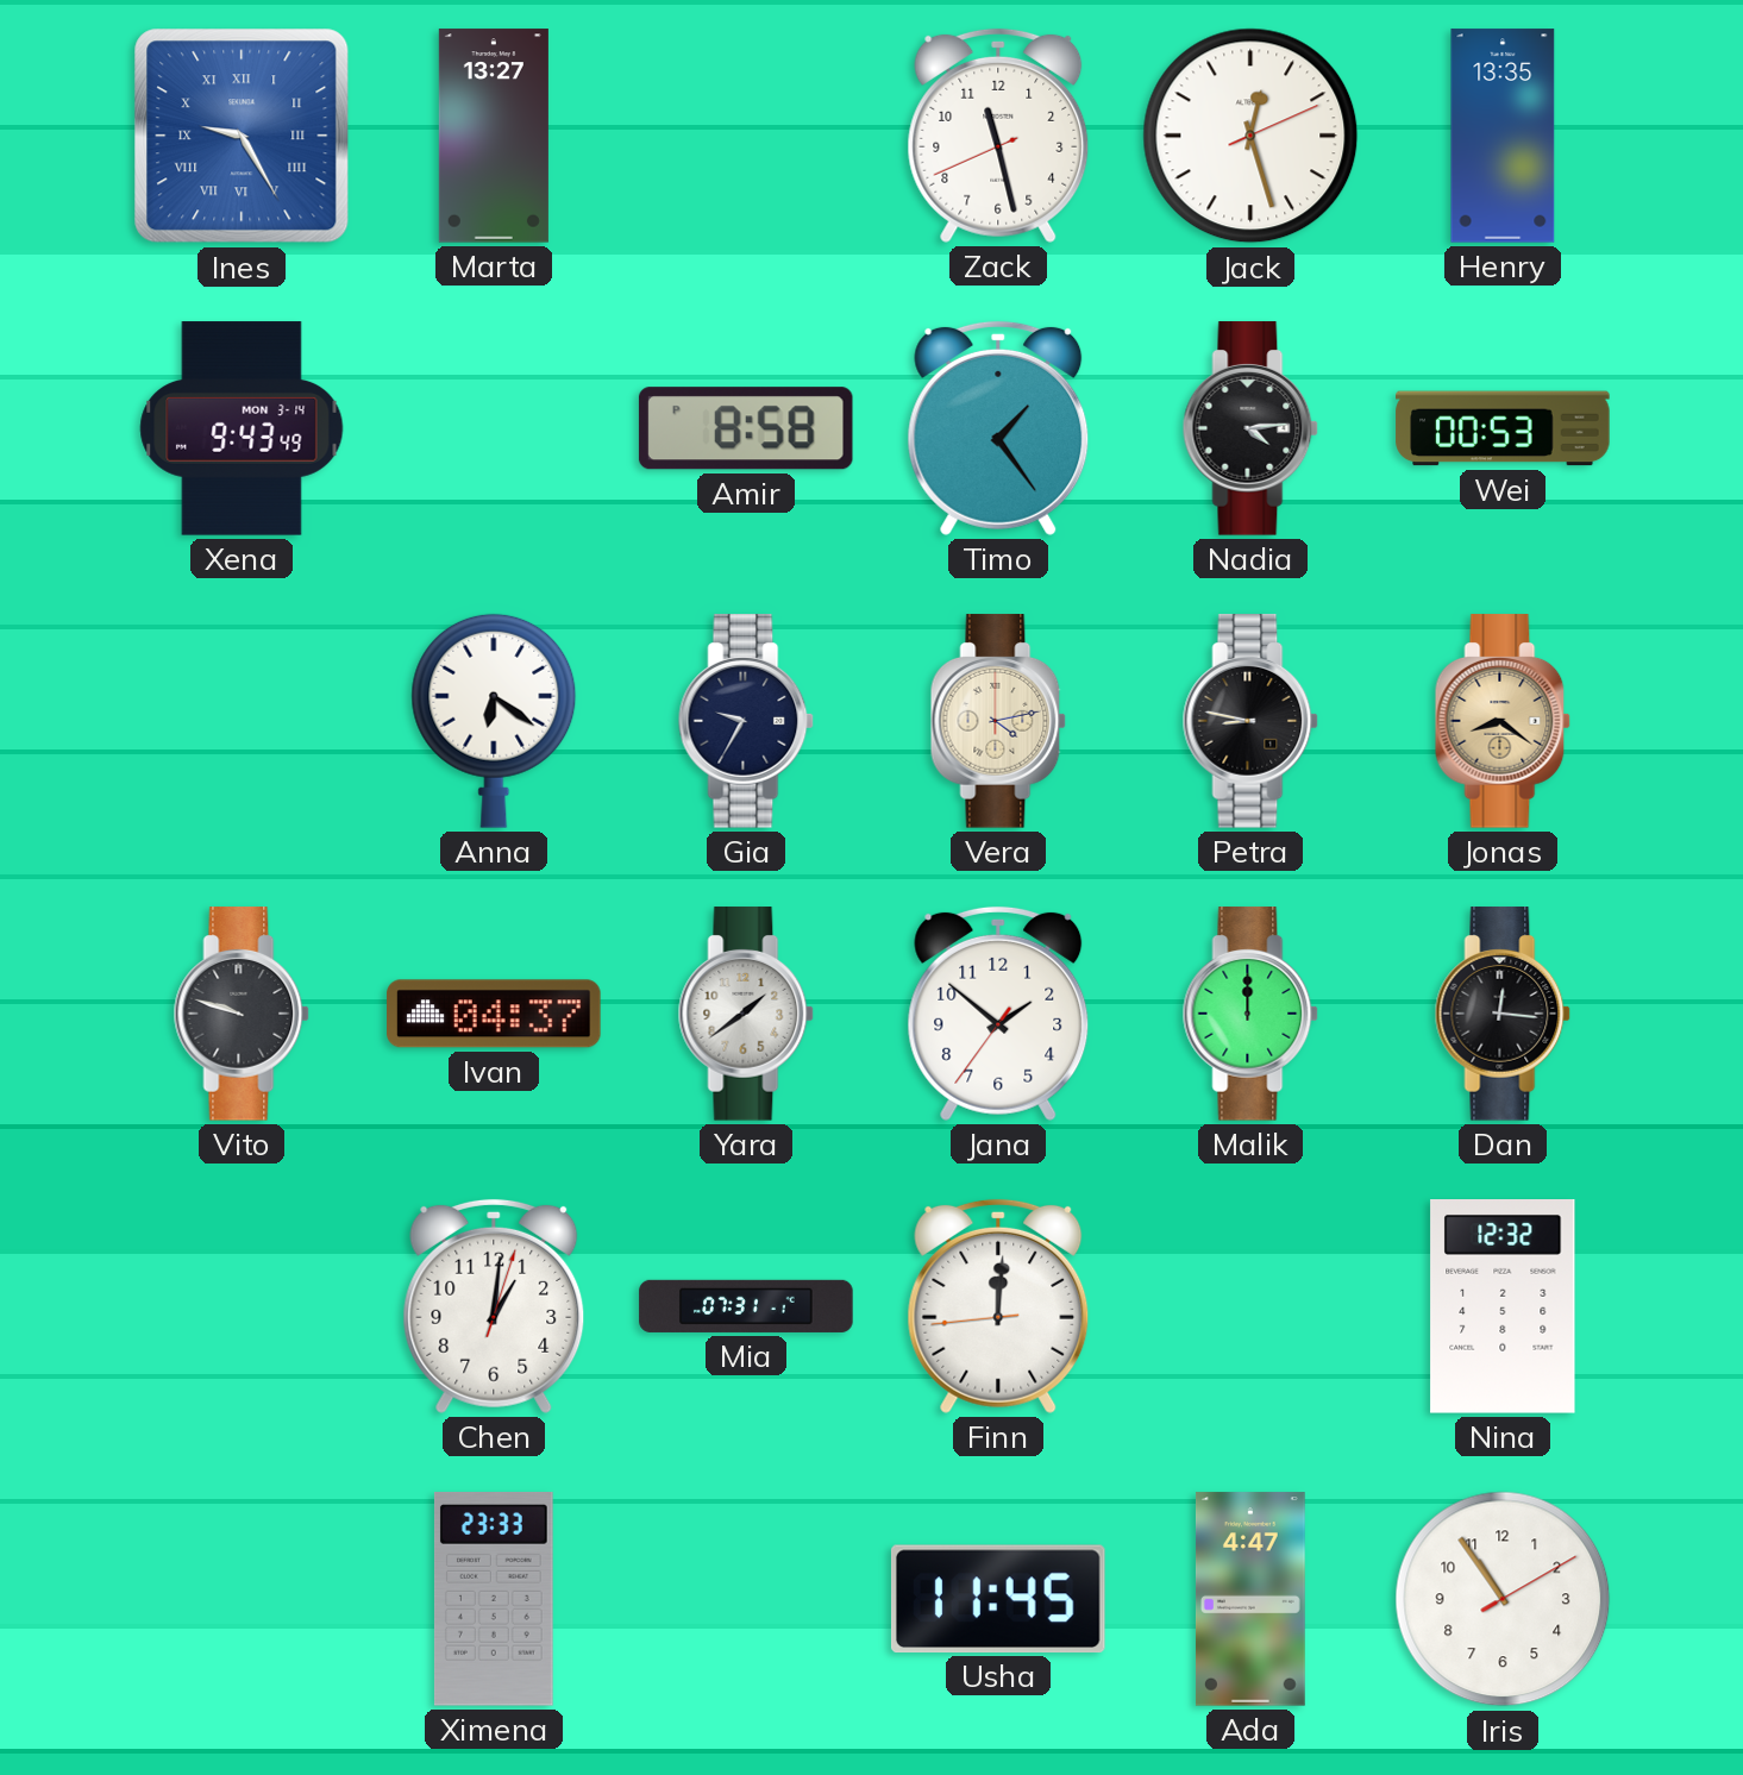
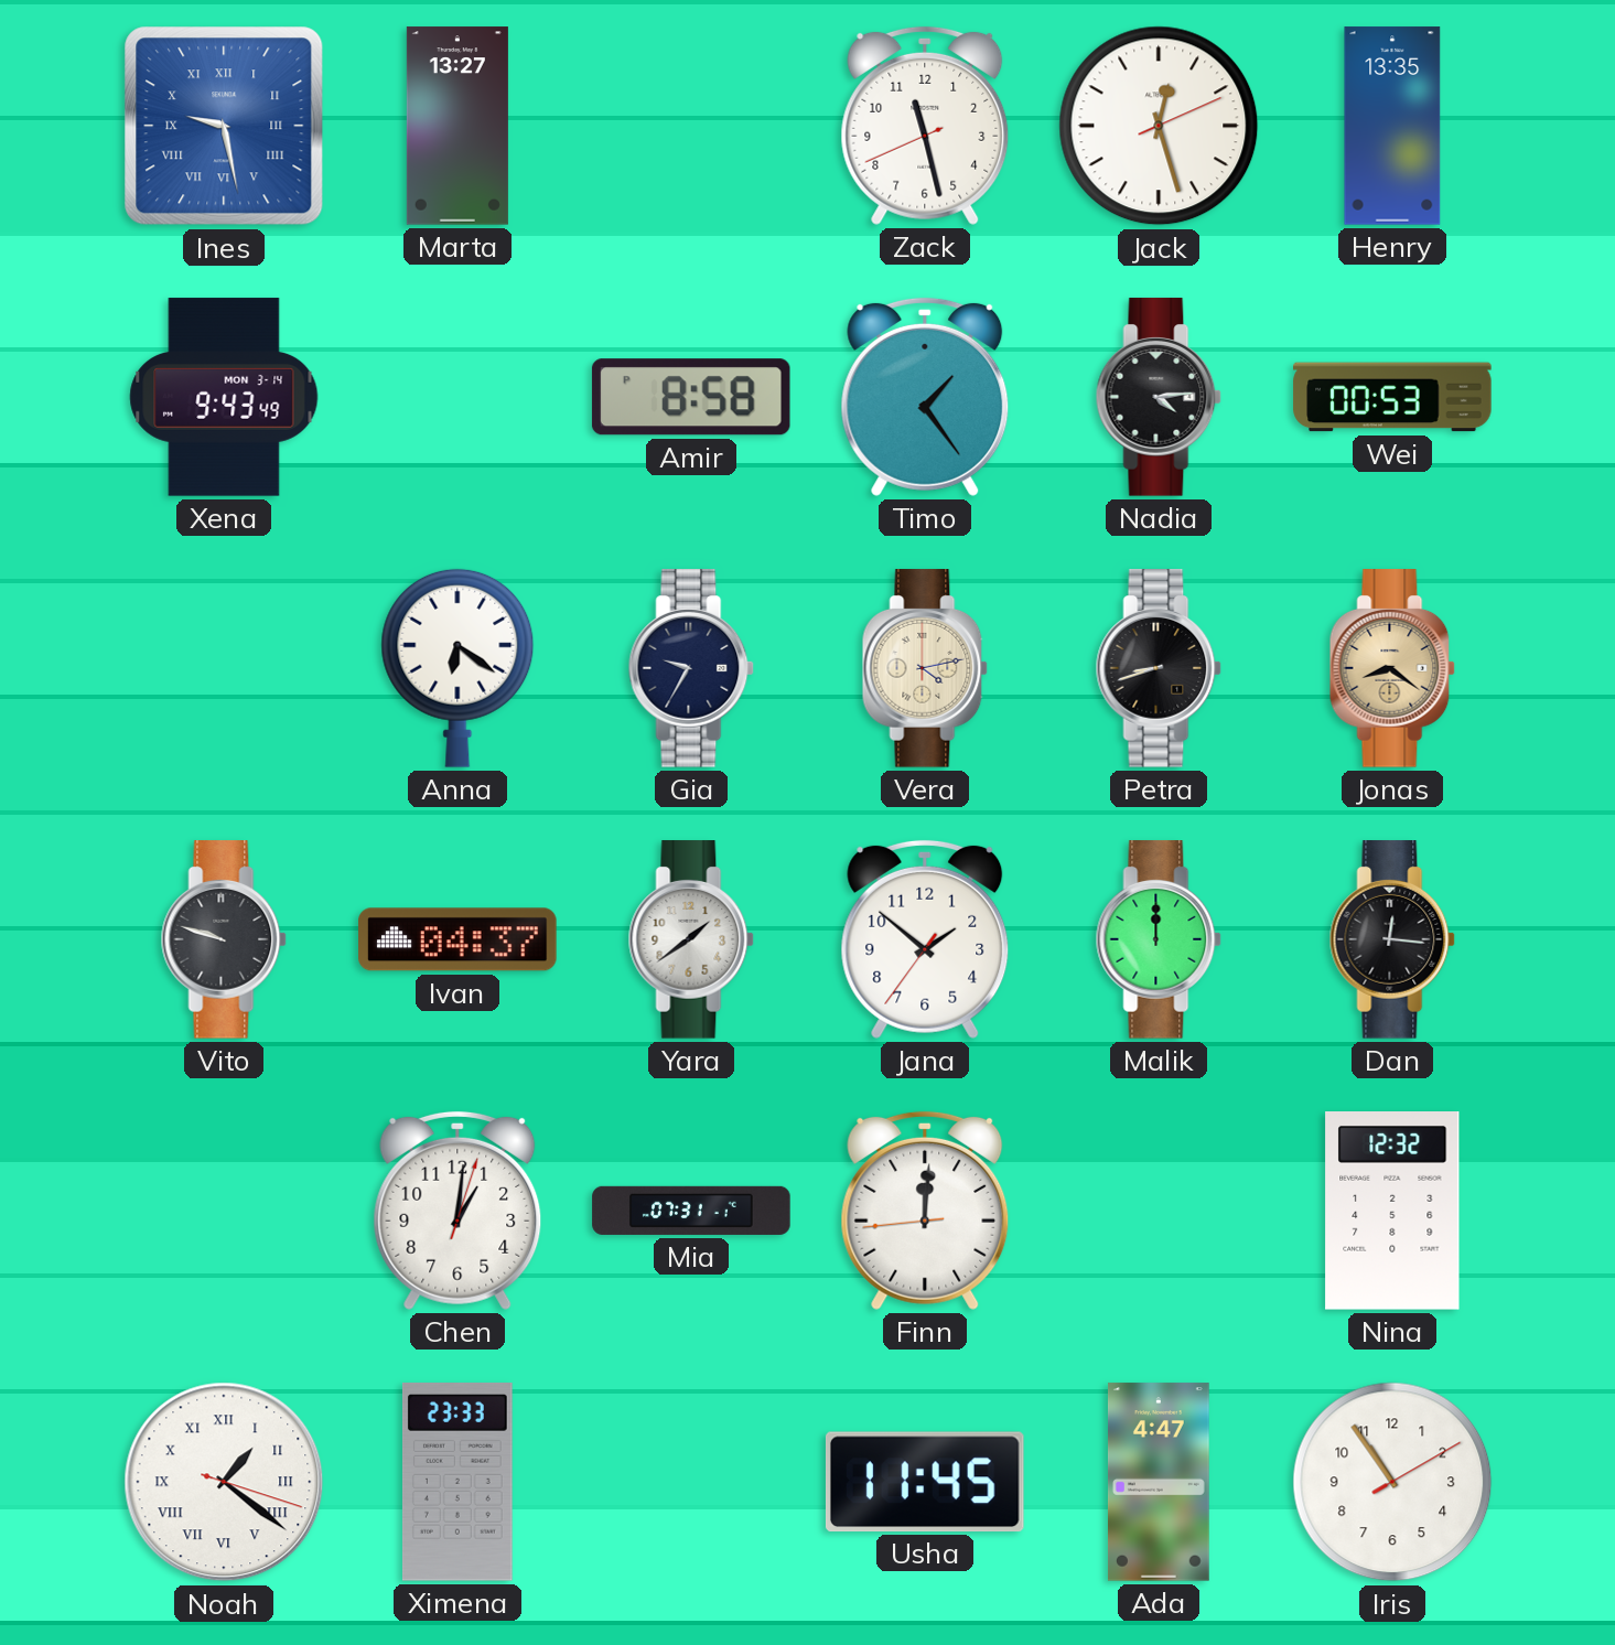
Ines: 9:25 -> 9:28 (224, 126)
Petra: 8:47 -> 8:42 (1159, 668)
Noah: none -> 1:21 (224, 1482)
